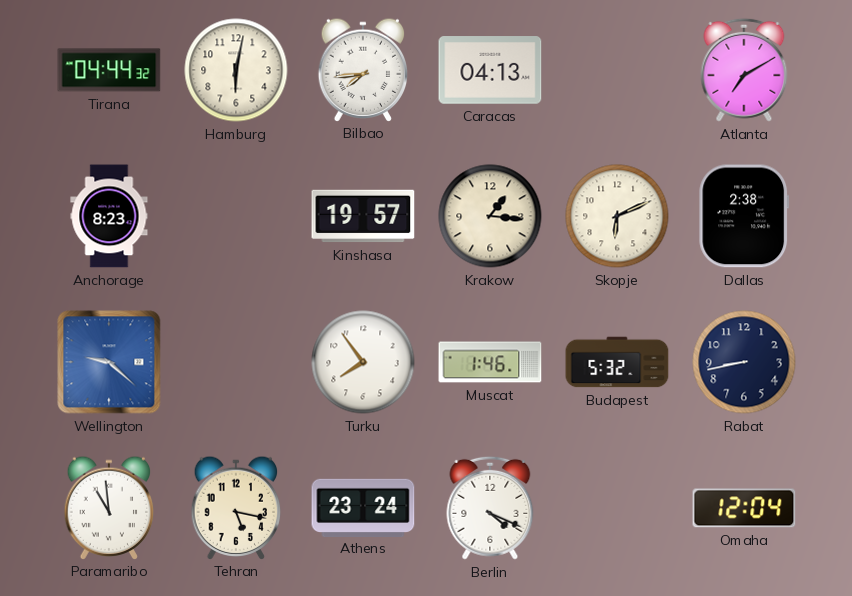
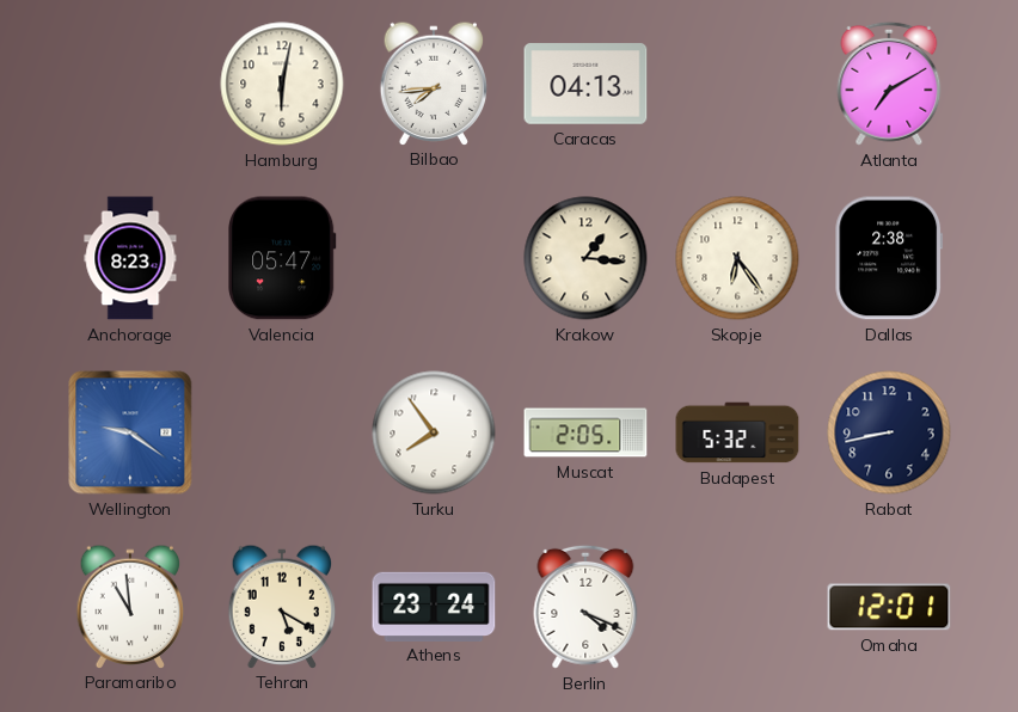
Tirana: 04:44 -> none (109, 70)
Valencia: none -> 05:47 (283, 258)
Kinshasa: 19:57 -> none (363, 216)
Skopje: 6:11 -> 6:24 (737, 258)
Wellington: 9:22 -> 9:21 (130, 432)
Muscat: 1:46 -> 2:05 (585, 432)
Tehran: 5:17 -> 5:20 (282, 606)
Omaha: 12:04 -> 12:01 (889, 607)
